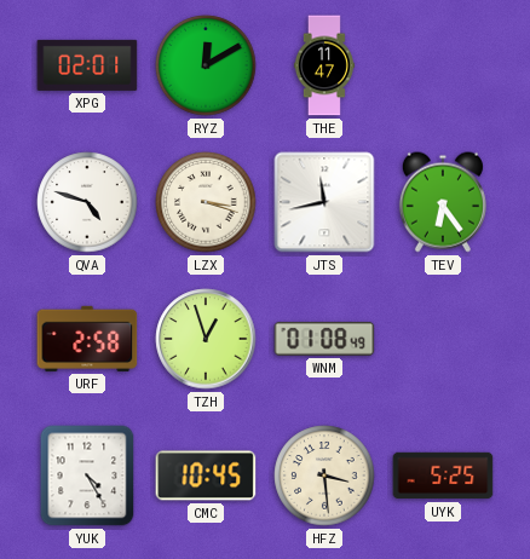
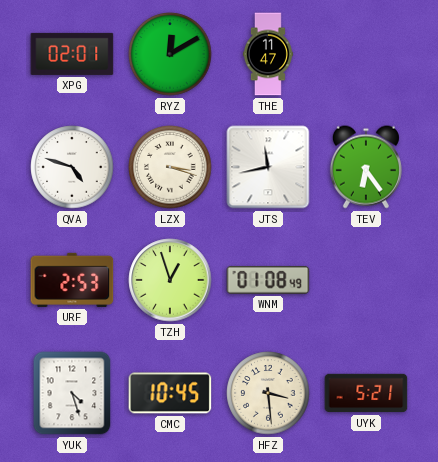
URF: 2:58 -> 2:53 (72, 280)
YUK: 4:25 -> 4:27 (72, 393)
UYK: 5:25 -> 5:21 (366, 393)
